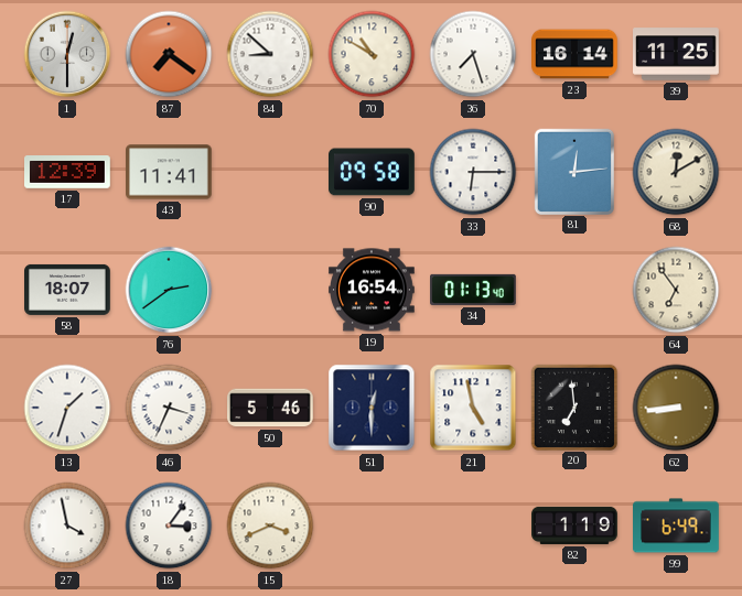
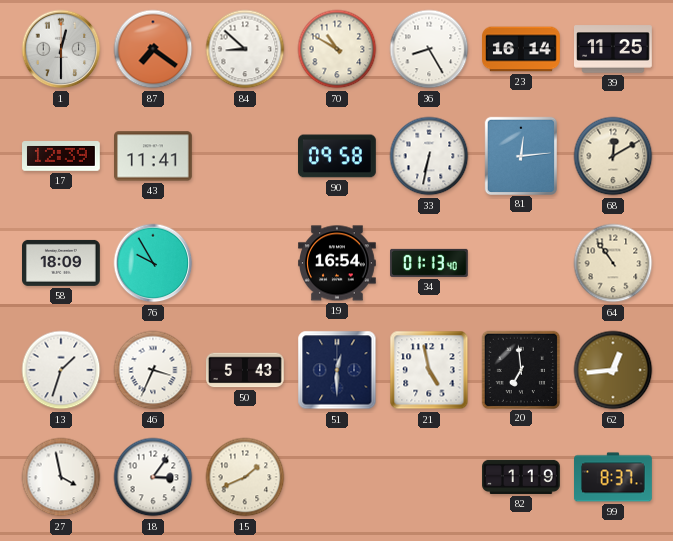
36: 7:27 -> 8:25 (429, 49)
33: 6:15 -> 6:32 (429, 156)
58: 18:07 -> 18:09 (62, 263)
76: 2:39 -> 9:55 (153, 263)
64: 6:54 -> 10:54 (613, 263)
50: 5:46 -> 5:43 (246, 370)
62: 8:44 -> 12:44 (613, 370)
15: 3:41 -> 1:41 (245, 477)
99: 6:49 -> 8:37 (613, 477)
